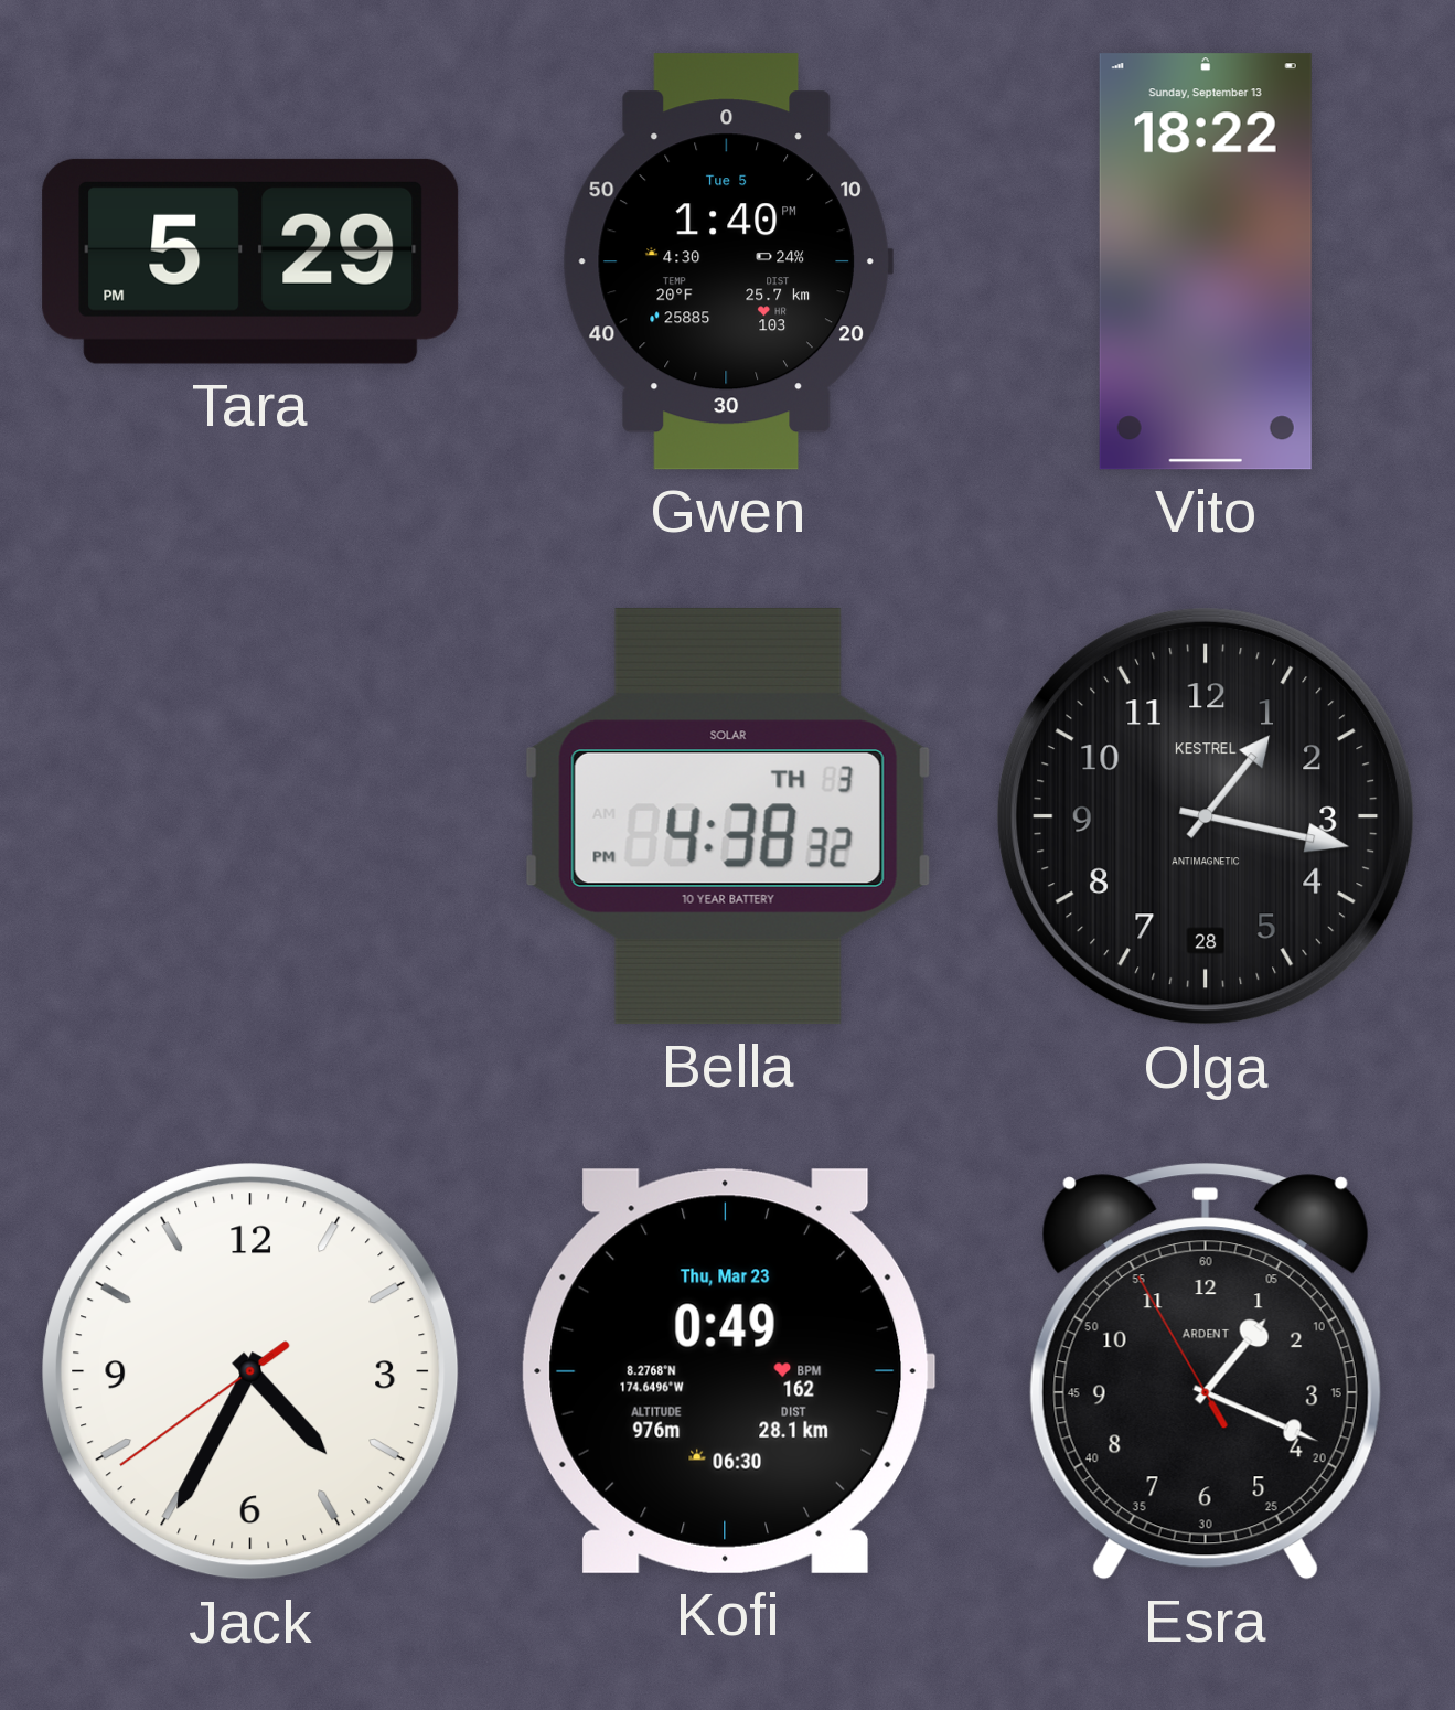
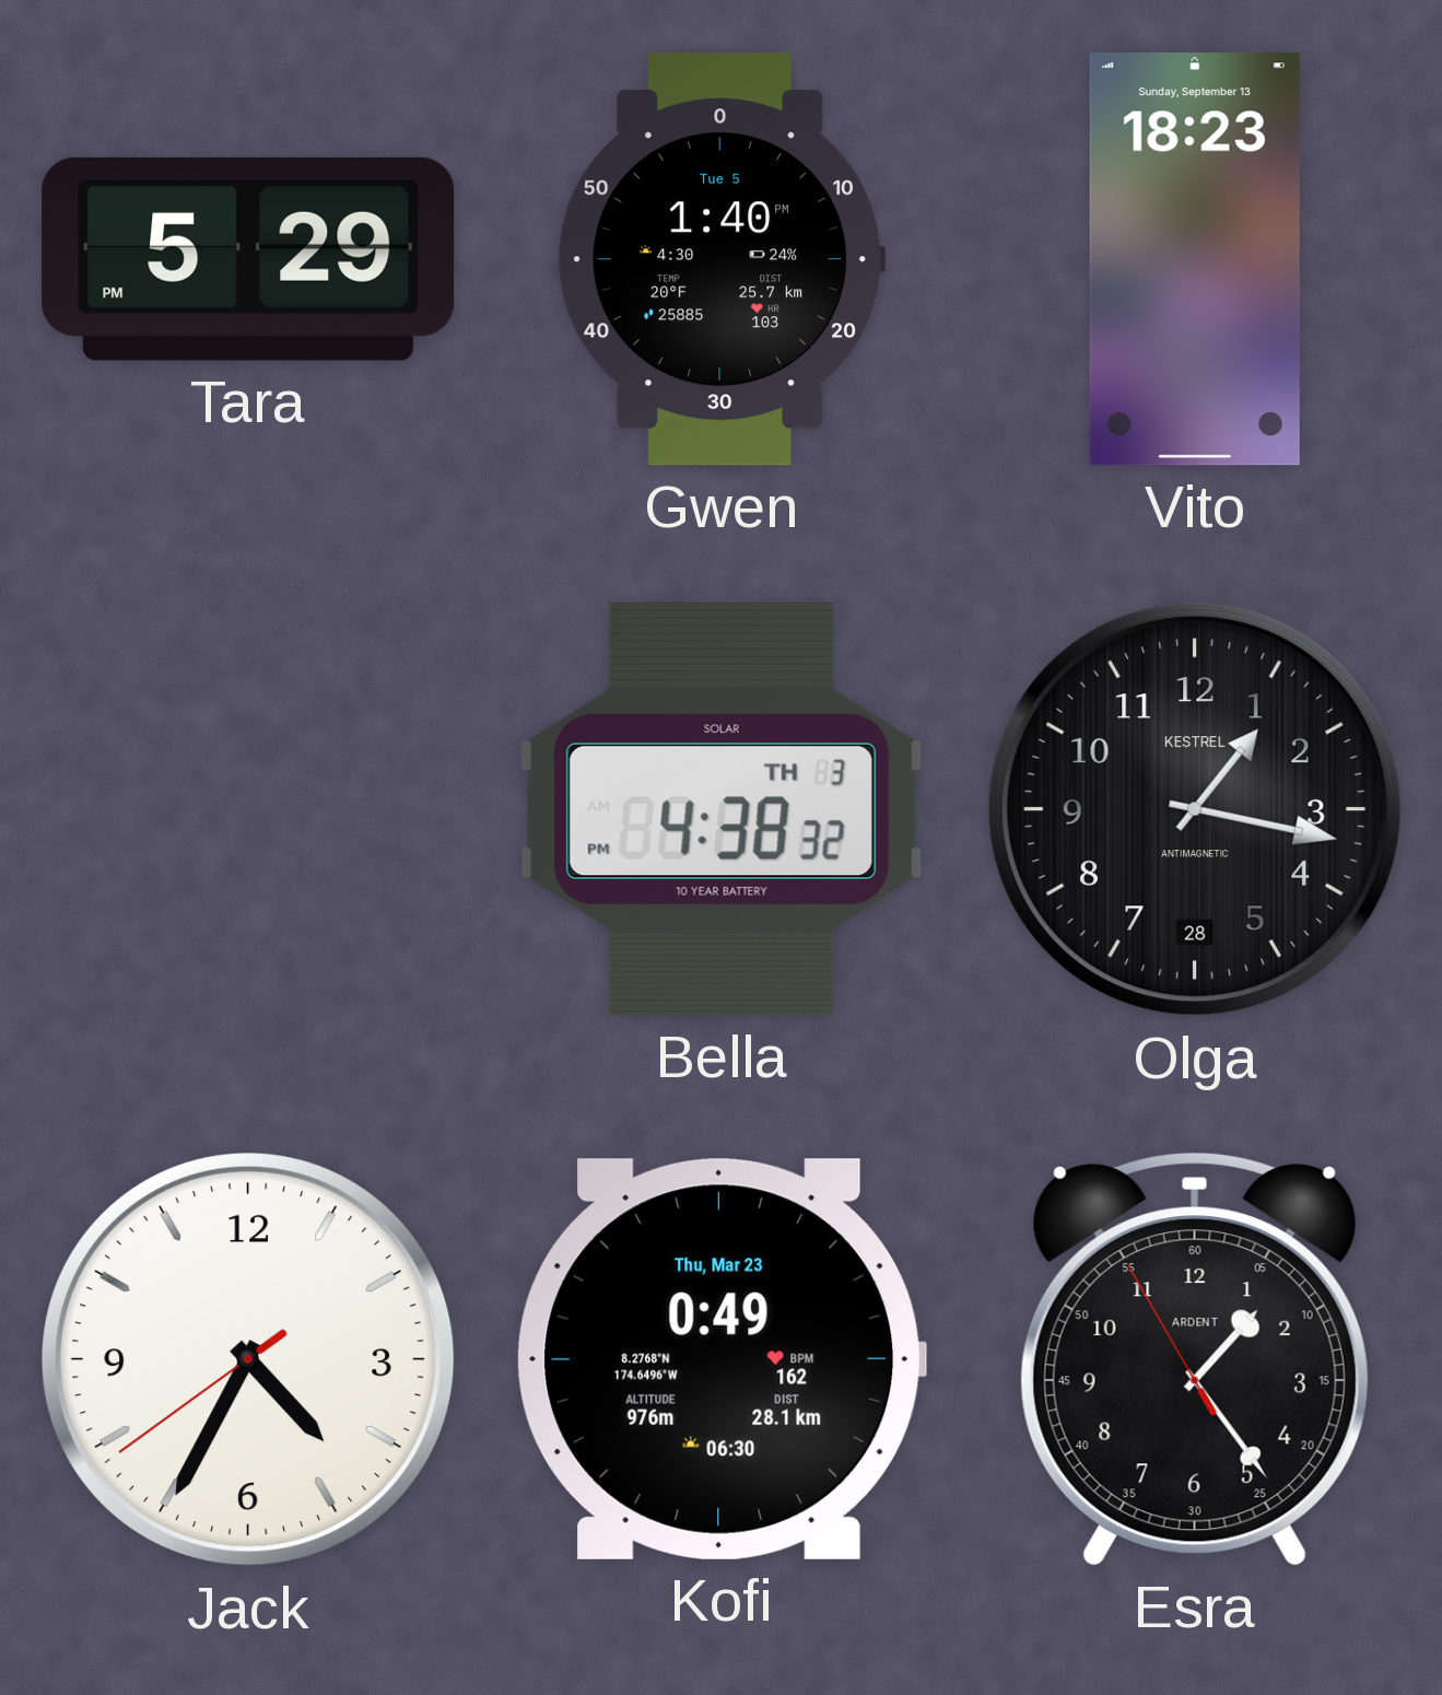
Vito: 18:22 -> 18:23 (1195, 259)
Esra: 1:18 -> 1:23 (1195, 1359)
